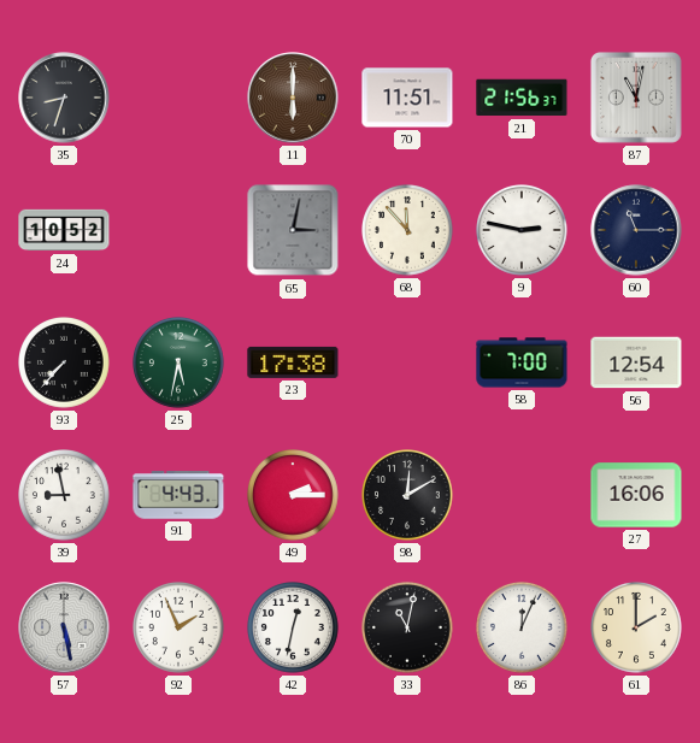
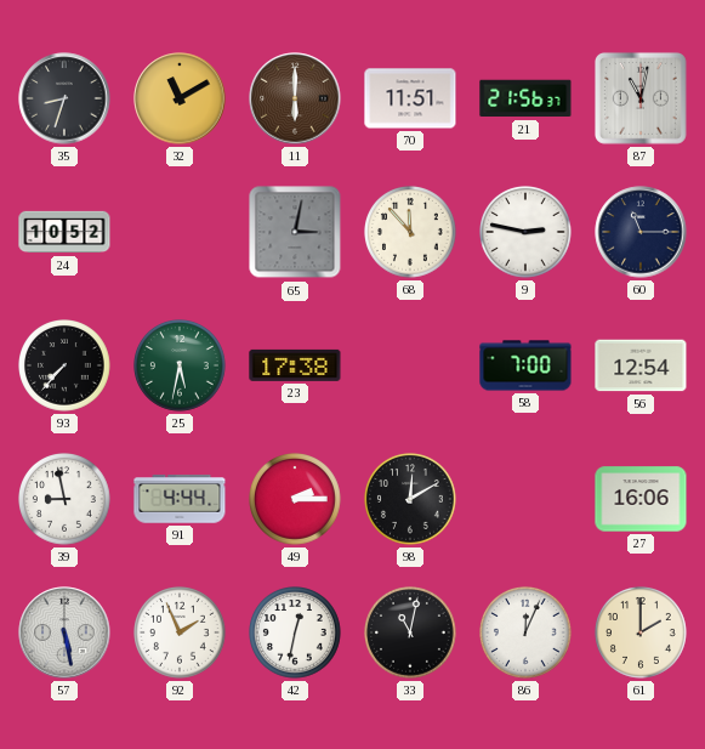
32: none -> 11:10 (180, 98)
91: 4:43 -> 4:44 (180, 499)
